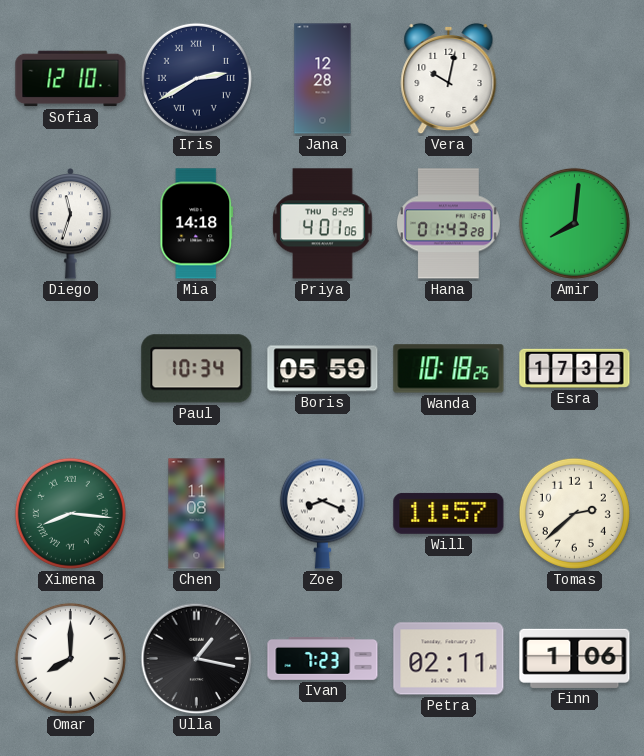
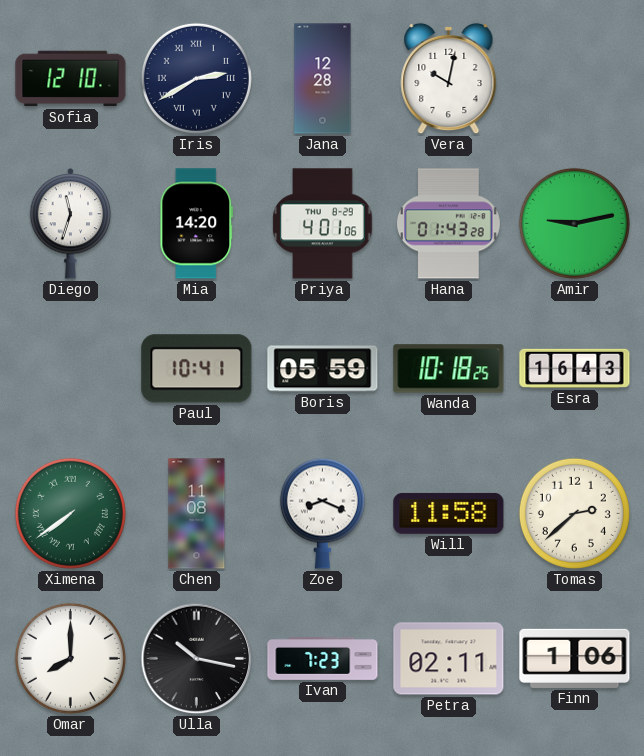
Mia: 14:18 -> 14:20 (197, 224)
Amir: 8:01 -> 9:13 (574, 223)
Paul: 10:34 -> 10:41 (197, 369)
Esra: 17:32 -> 16:43 (575, 368)
Ximena: 8:16 -> 7:39 (70, 513)
Will: 11:57 -> 11:58 (449, 513)
Ulla: 1:17 -> 10:17 (197, 659)
